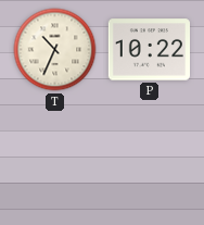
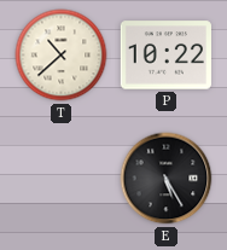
T: 10:34 -> 10:38 (62, 56)
E: none -> 5:25 (167, 179)
